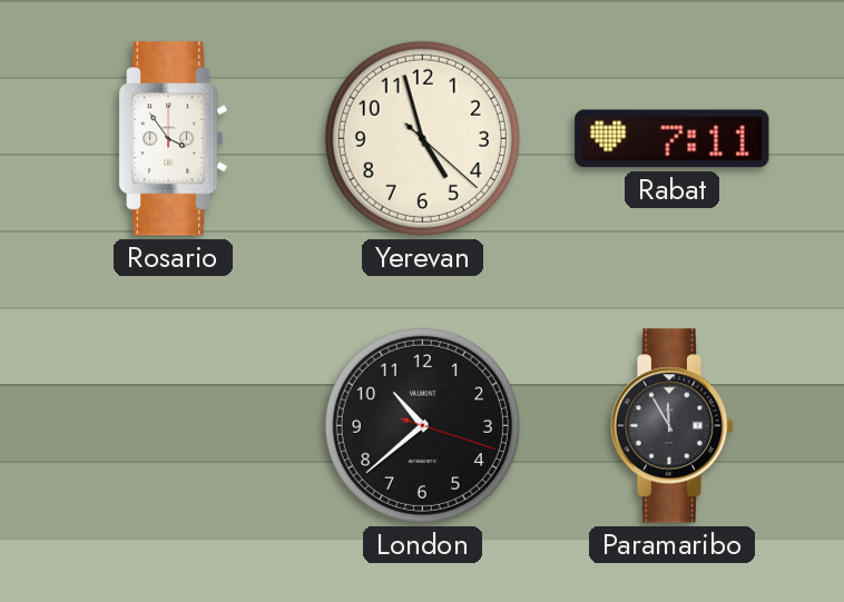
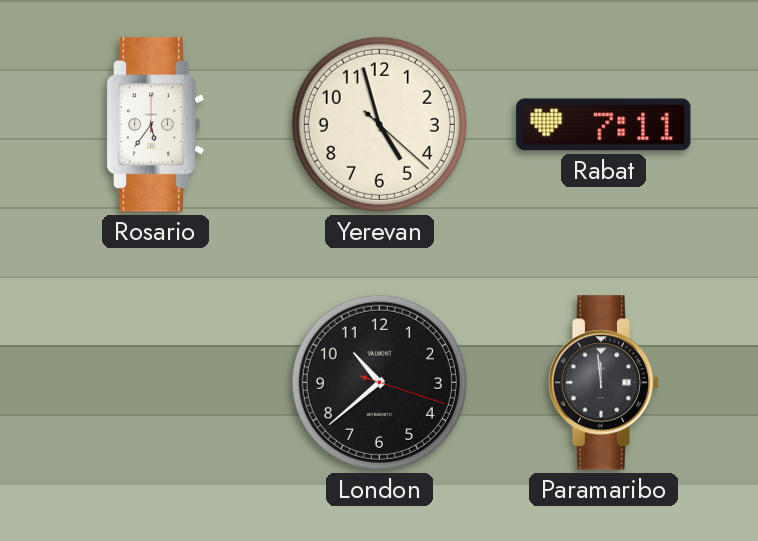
Rosario: 3:54 -> 5:36 (156, 125)
Paramaribo: 11:55 -> 11:59 (604, 383)
